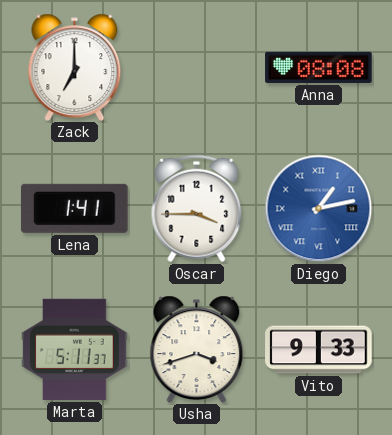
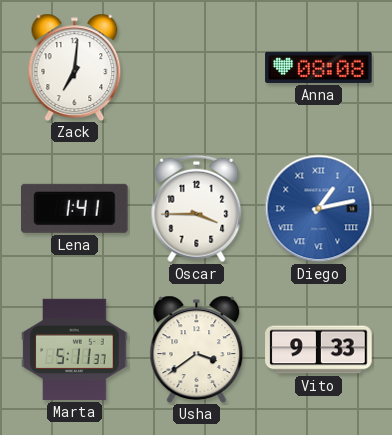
Zack: 7:00 -> 7:01 (75, 67)
Usha: 3:42 -> 3:39 (197, 349)
